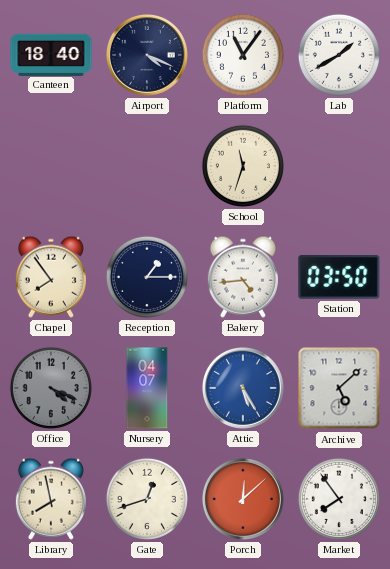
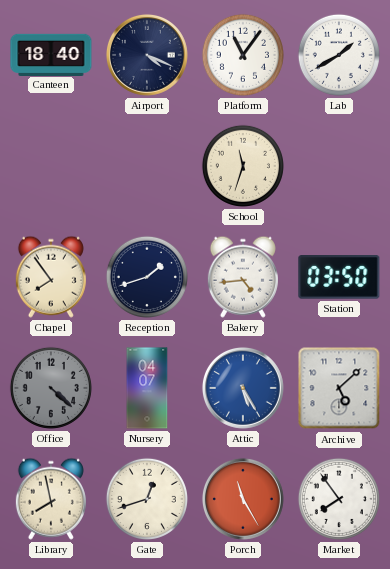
Reception: 1:15 -> 1:42 (147, 277)
Office: 4:19 -> 4:22 (51, 388)
Porch: 12:08 -> 11:25 (243, 499)
